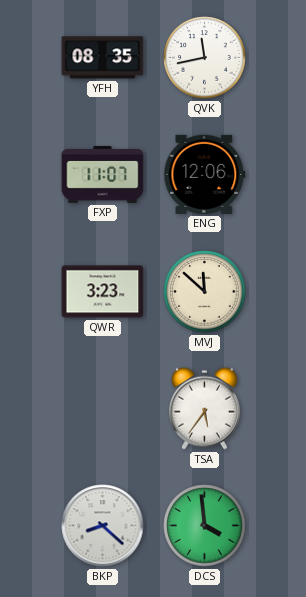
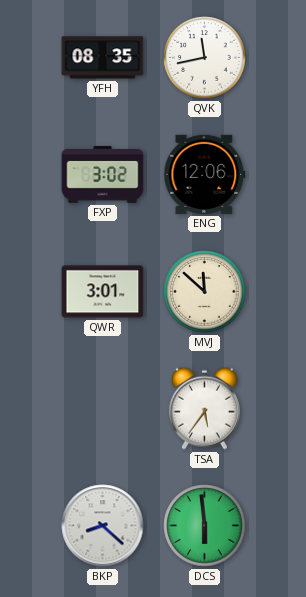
FXP: 11:07 -> 3:02 (103, 174)
QWR: 3:23 -> 3:01 (103, 292)
DCS: 3:59 -> 5:59 (205, 526)
